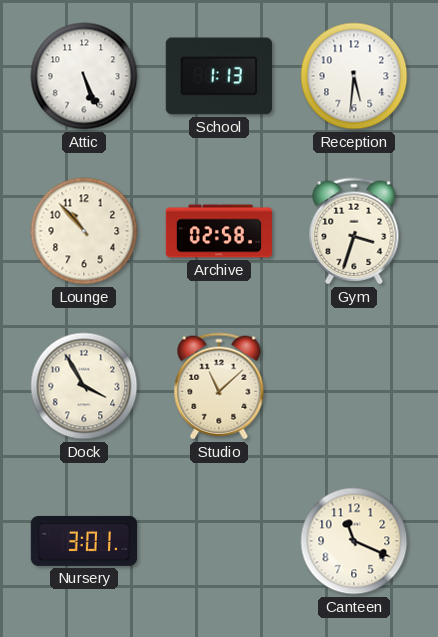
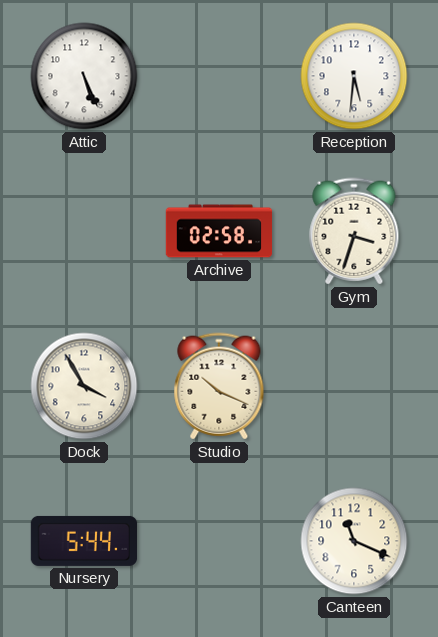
School: 1:13 -> none (218, 76)
Lounge: 10:53 -> none (84, 231)
Studio: 11:08 -> 10:19 (219, 386)
Nursery: 3:01 -> 5:44 (84, 541)
